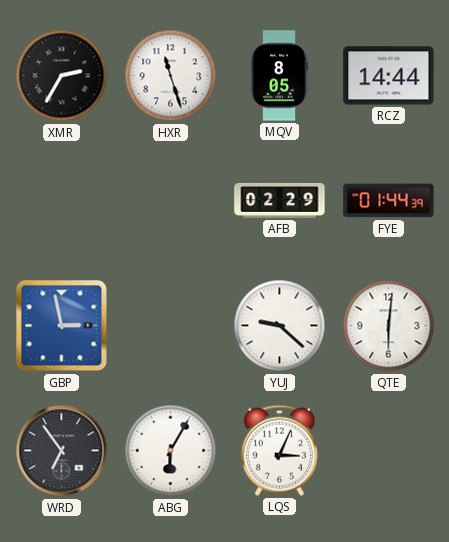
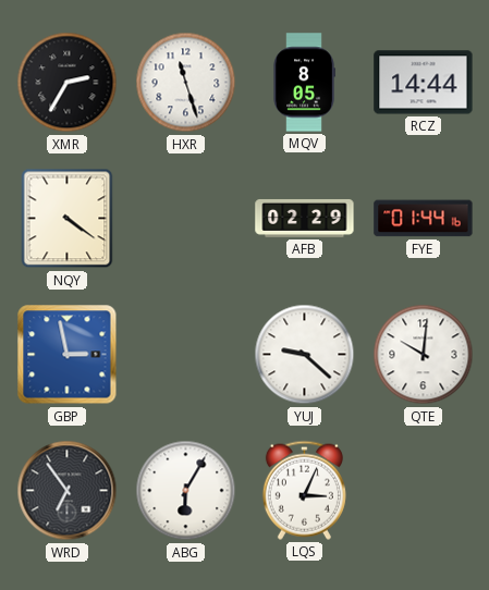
NQY: none -> 4:21 (68, 219)
FYE: 01:44:39 -> 01:44:16 (424, 219)
QTE: 6:01 -> 10:01 (424, 355)
